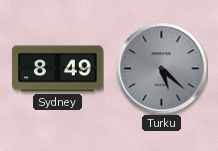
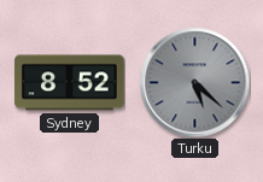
Sydney: 8:49 -> 8:52 (70, 83)
